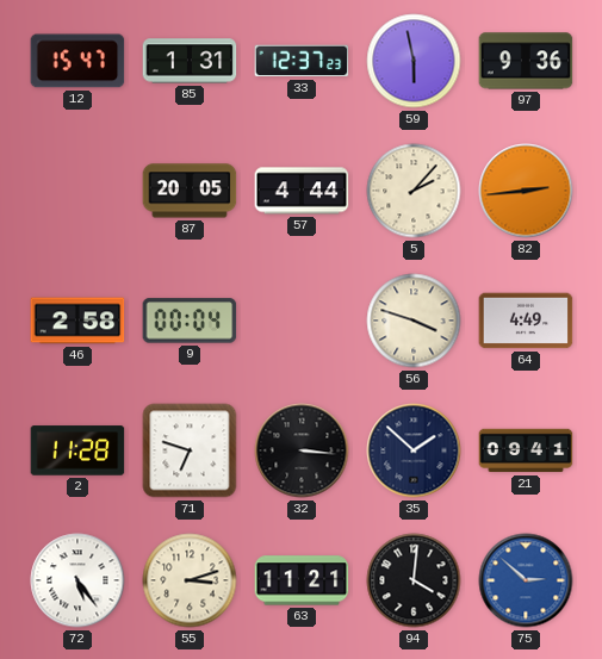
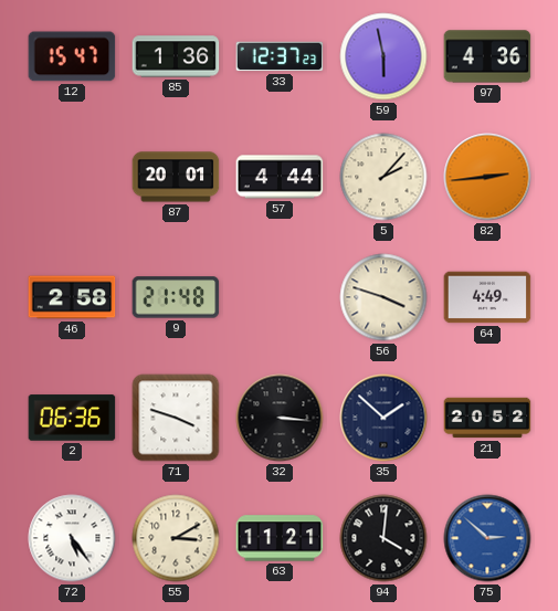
85: 1:31 -> 1:36 (176, 56)
97: 9:36 -> 4:36 (487, 56)
87: 20:05 -> 20:01 (176, 177)
9: 00:04 -> 21:48 (176, 297)
2: 11:28 -> 06:36 (72, 418)
71: 6:48 -> 3:48 (176, 418)
21: 09:41 -> 20:52 (487, 418)
55: 3:12 -> 3:10 (176, 538)
